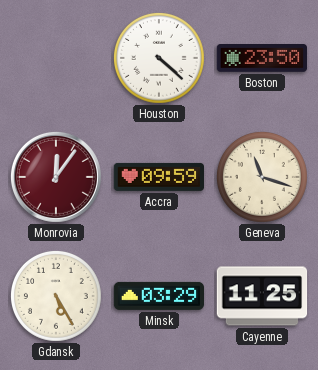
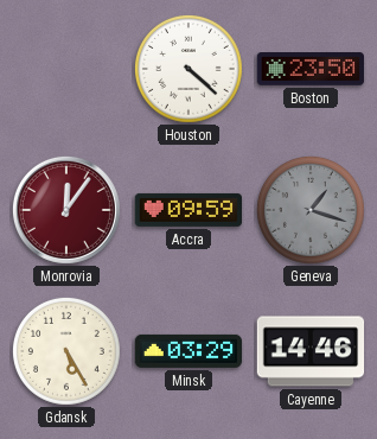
Geneva: 11:18 -> 1:18 (311, 210)
Geneva dial: cream -> grey (311, 210)
Cayenne: 11:25 -> 14:46 (311, 351)
